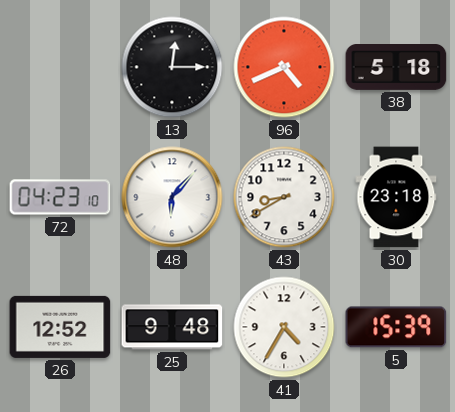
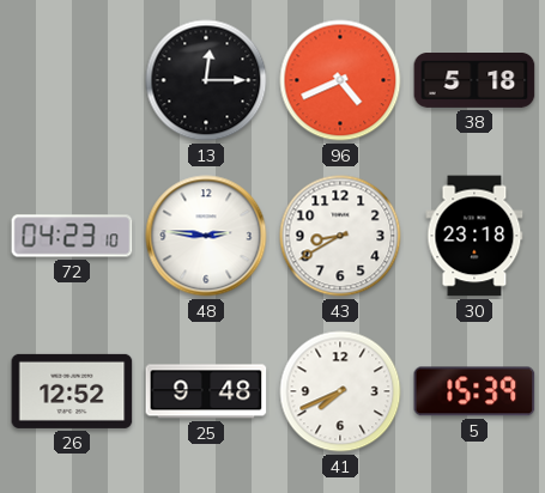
48: 6:07 -> 2:46 (206, 236)
41: 4:35 -> 7:41 (340, 391)
